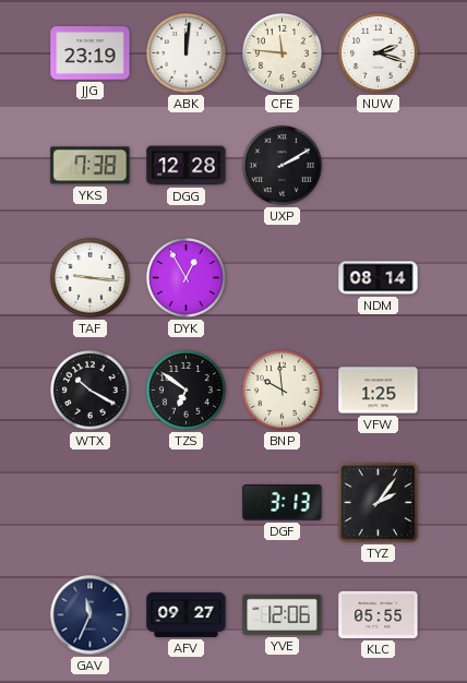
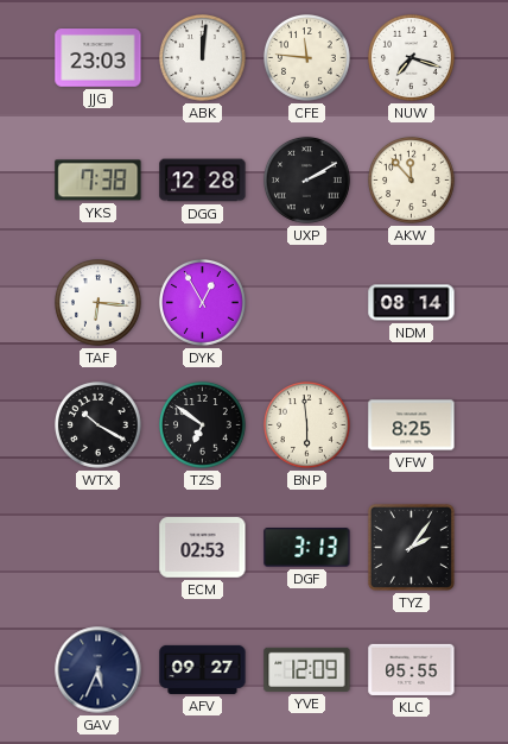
JJG: 23:19 -> 23:03 (99, 58)
NUW: 2:18 -> 7:18 (412, 58)
AKW: none -> 11:53 (412, 181)
TAF: 9:16 -> 6:16 (99, 303)
BNP: 9:59 -> 5:59 (307, 425)
VFW: 1:25 -> 8:25 (412, 425)
ECM: none -> 02:53 (203, 548)
GAV: 11:34 -> 5:34 (99, 670)
YVE: 12:06 -> 12:09 (307, 669)
